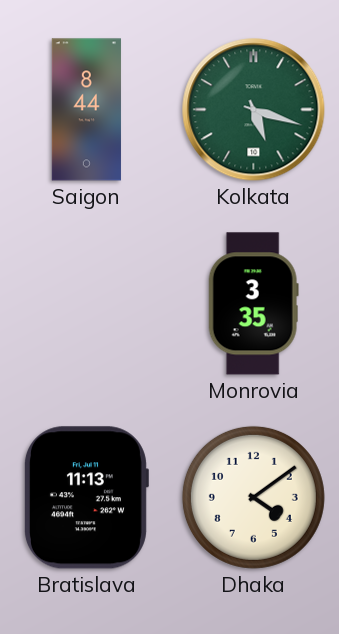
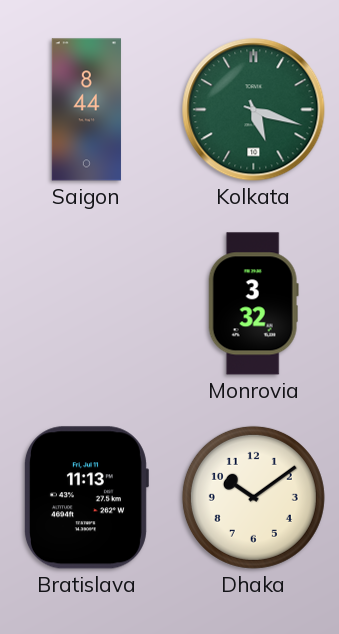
Monrovia: 3:35 -> 3:32 (253, 304)
Dhaka: 4:09 -> 10:09 (253, 497)
